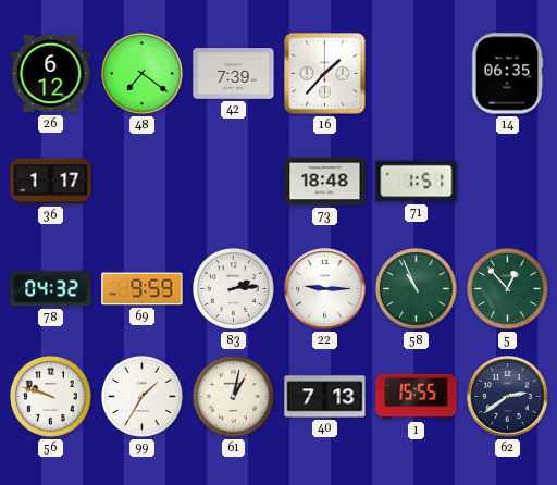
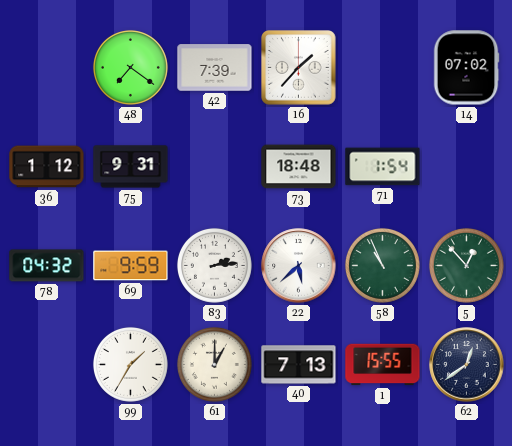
26: 6:12 -> none (51, 74)
14: 06:35 -> 07:02 (466, 68)
36: 1:17 -> 1:12 (47, 167)
75: none -> 9:31 (131, 167)
71: 1:51 -> 1:54 (383, 167)
22: 9:15 -> 5:38 (299, 266)
56: 9:48 -> none (50, 396)
61: 1:02 -> 1:00 (214, 364)
62: 2:39 -> 12:39 (467, 365)
